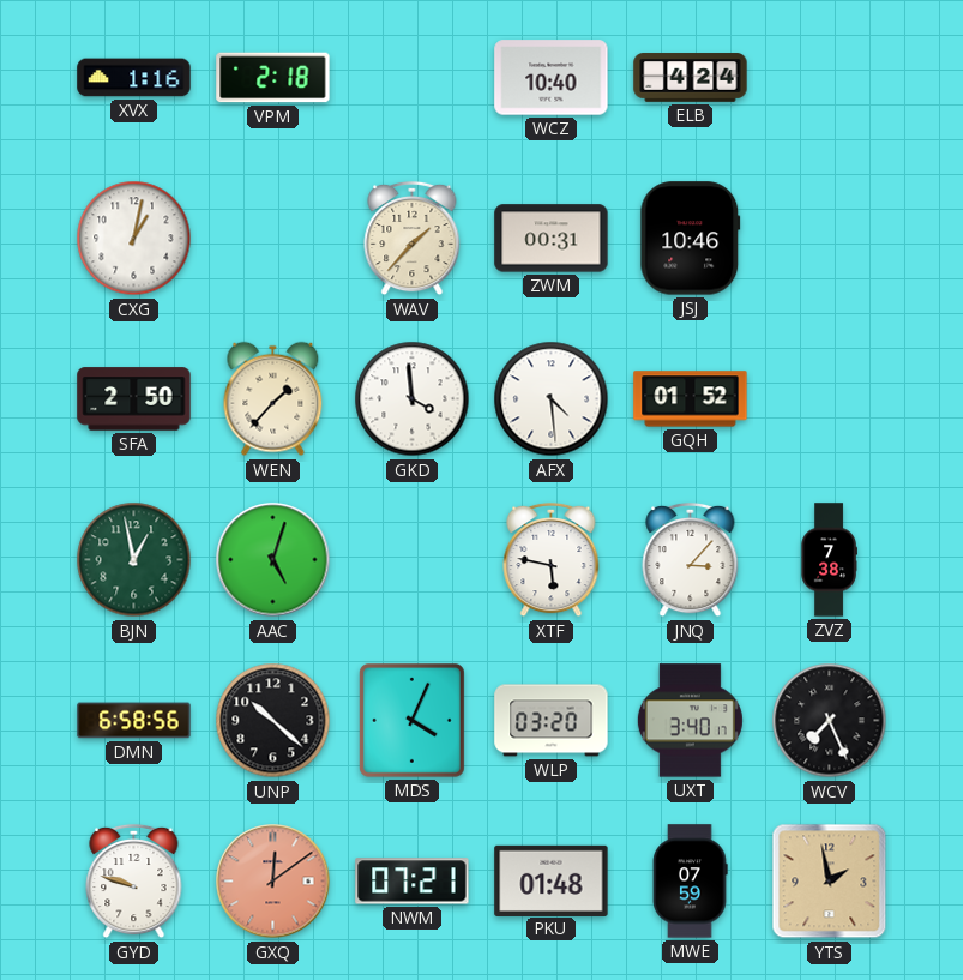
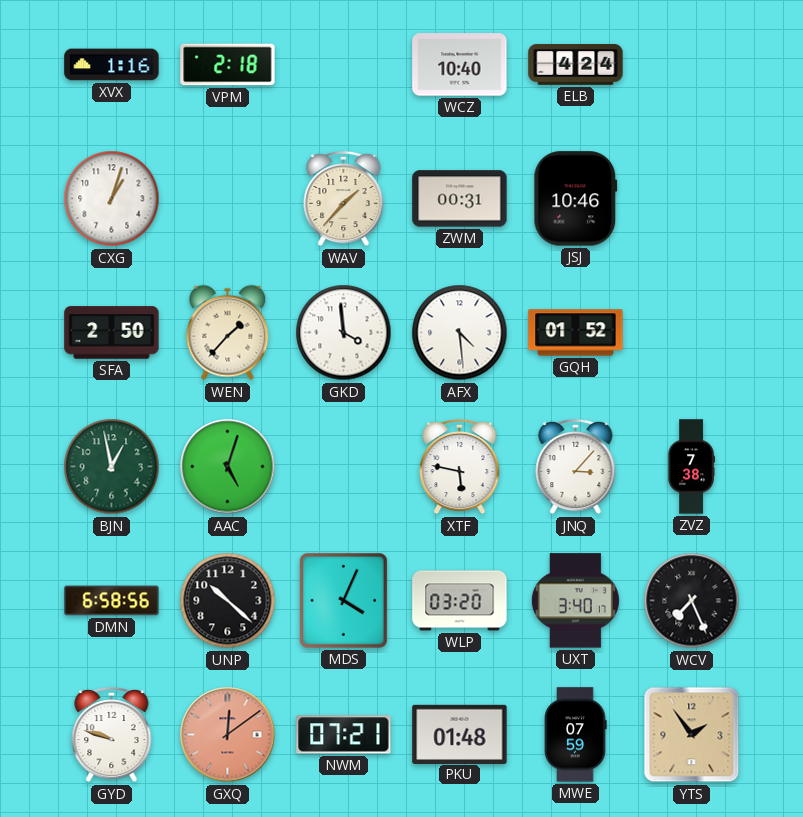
CXG: 1:02 -> 1:03 (112, 199)
YTS: 1:58 -> 1:54 (692, 735)
